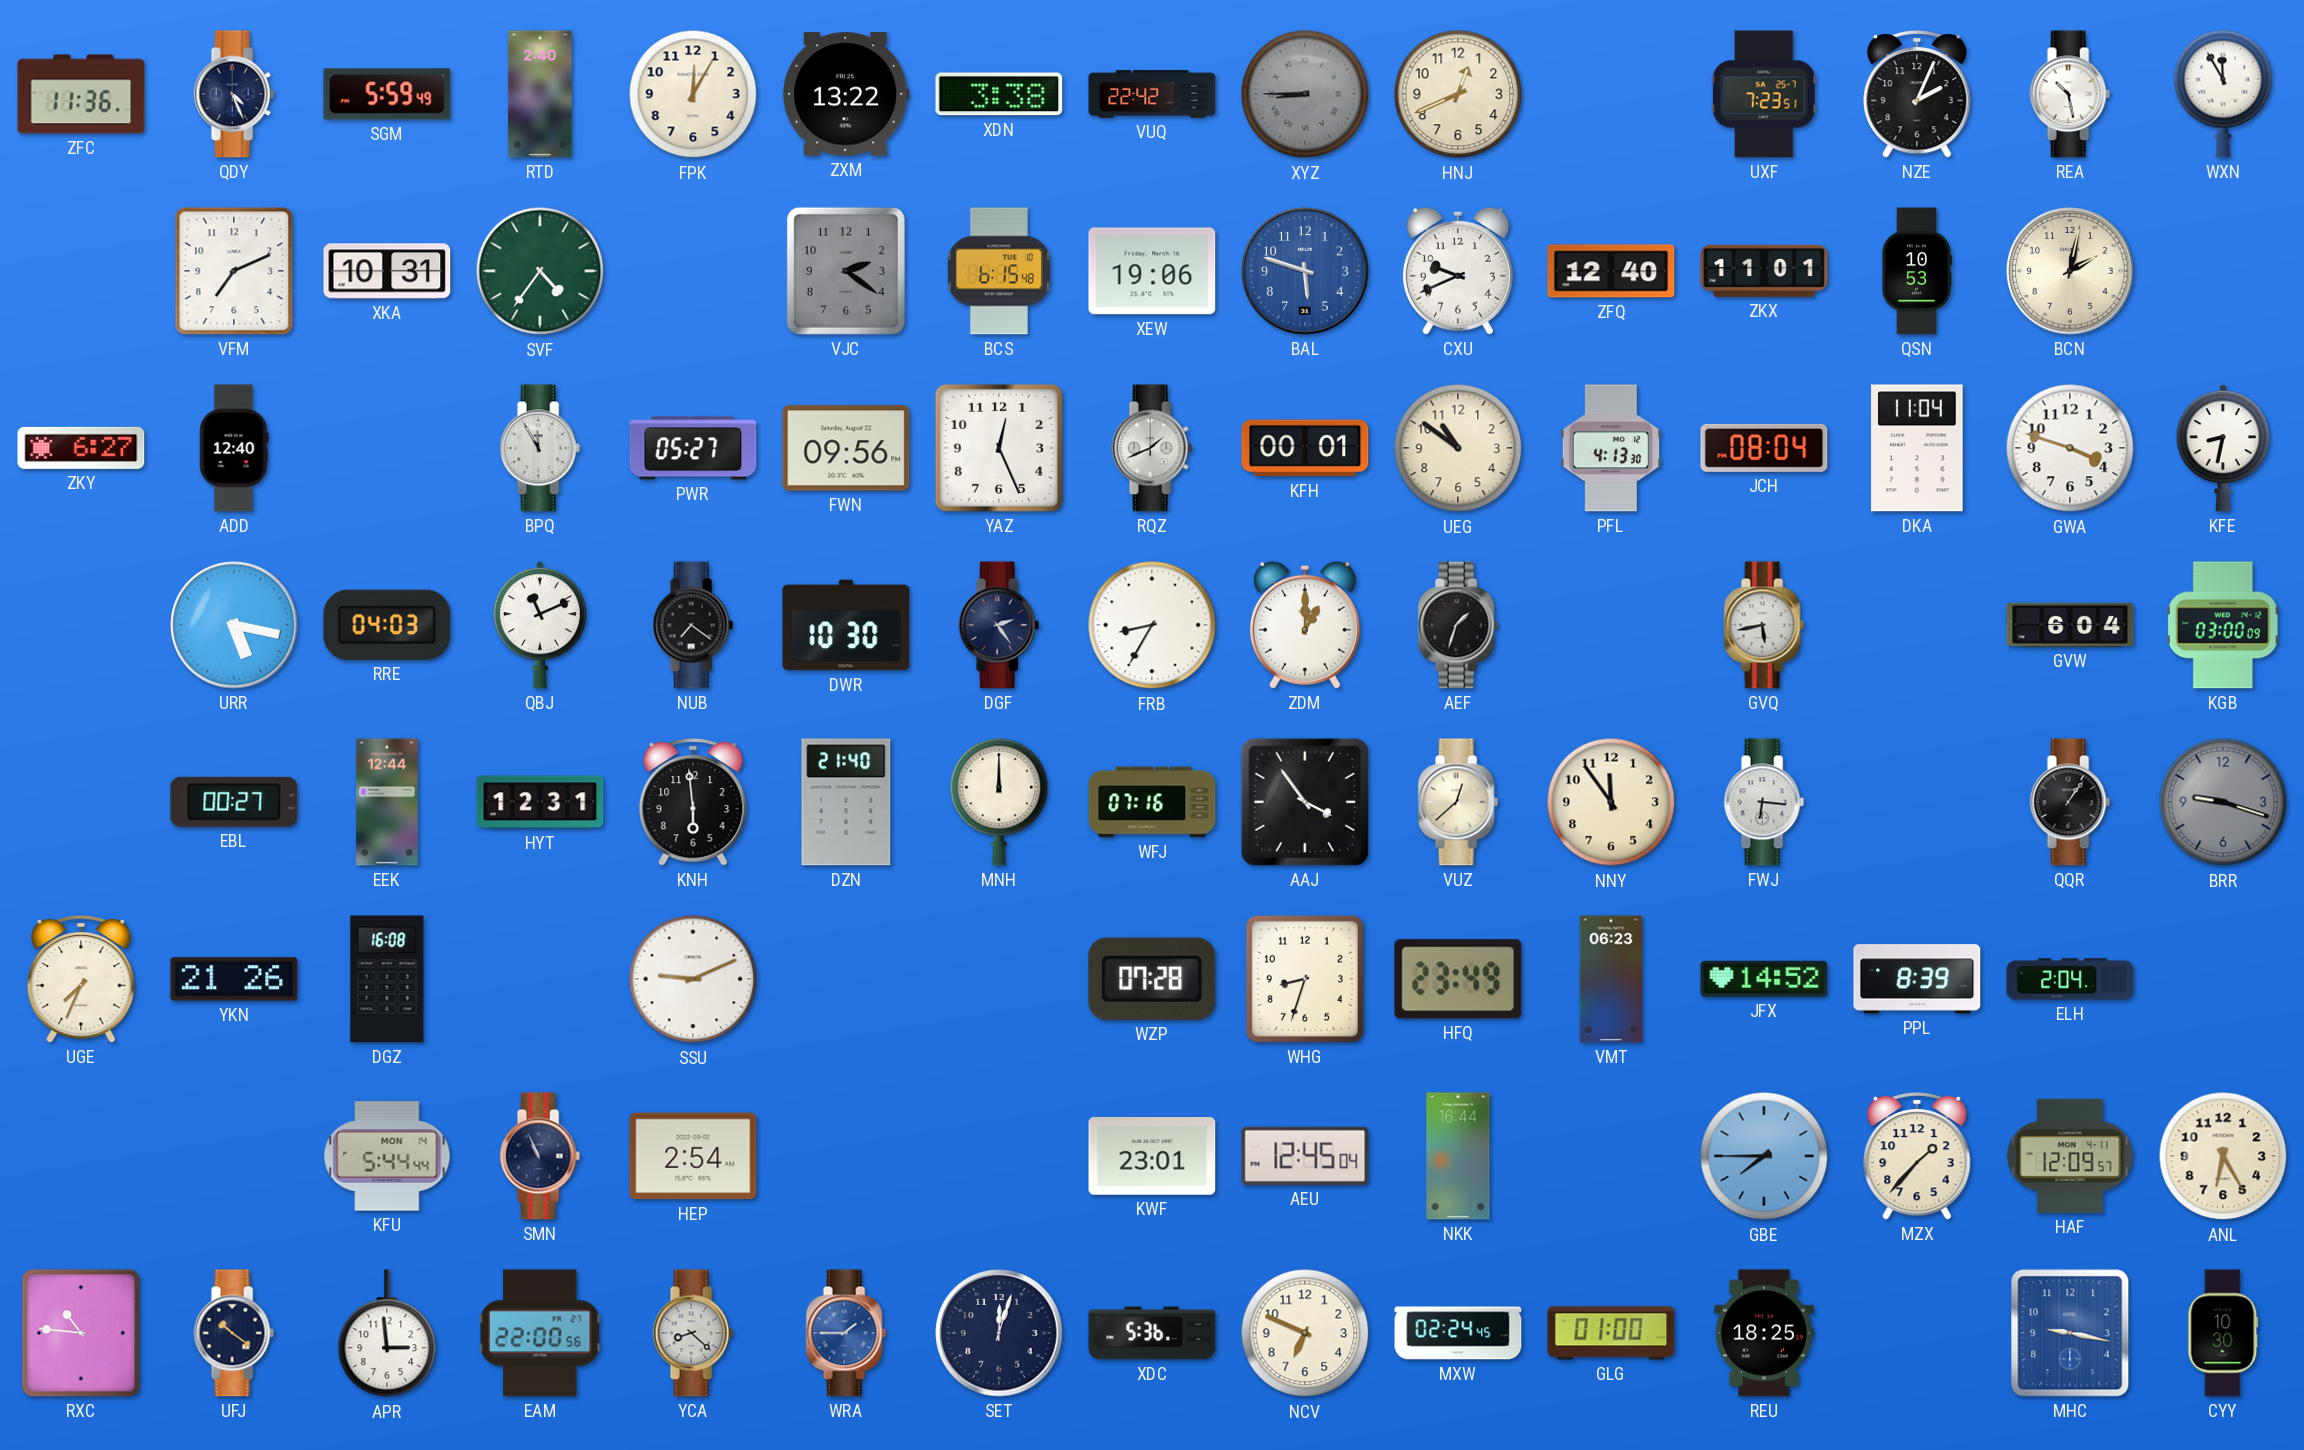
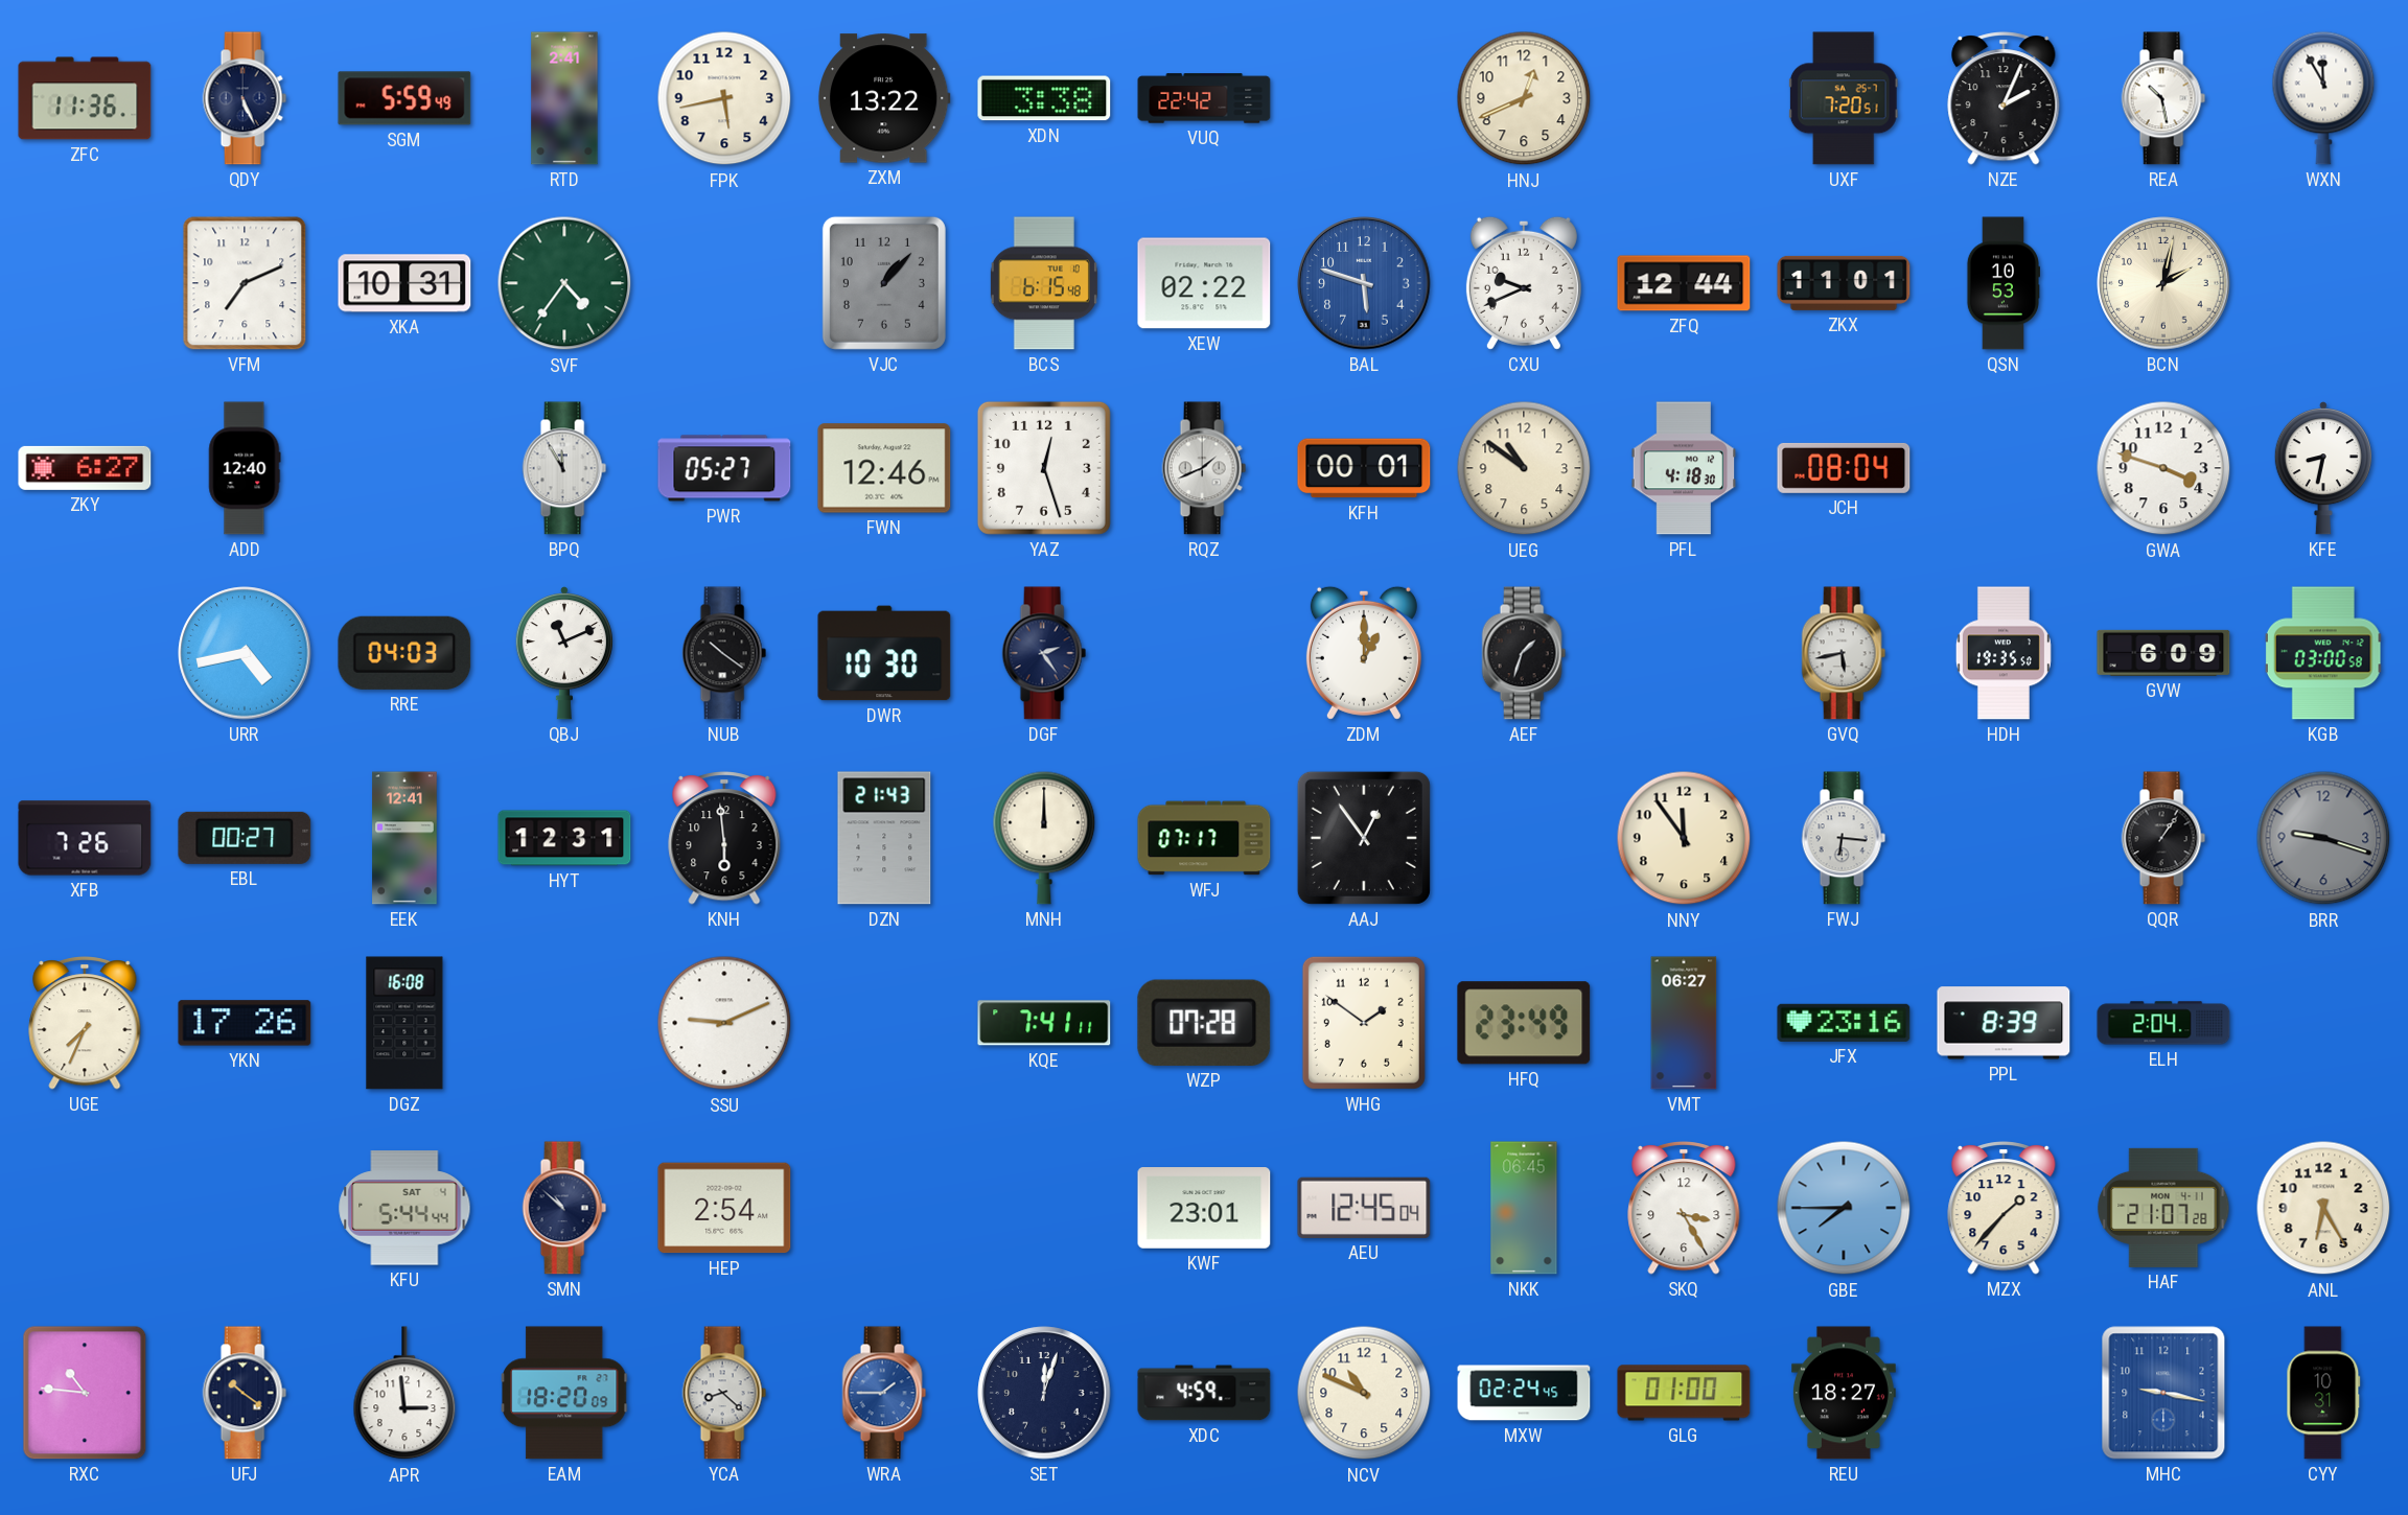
QDY: 4:26 -> 5:26 (245, 98)
RTD: 2:40 -> 2:41 (564, 98)
FPK: 12:05 -> 5:43 (724, 98)
XYZ: 8:45 -> none (1305, 94)
UXF: 7:23 -> 7:20 (1844, 98)
VJC: 2:21 -> 1:07 (884, 283)
XEW: 19:06 -> 02:22 (1204, 283)
ZFQ: 12:40 -> 12:44 (1684, 283)
FWN: 09:56 -> 12:46 (884, 468)
YAZ: 12:26 -> 12:27 (1044, 468)
PFL: 4:13 -> 4:18 (1684, 468)
DKA: 11:04 -> none (1917, 448)
URR: 5:17 -> 4:43 (245, 653)
NUB: 7:21 -> 10:21 (724, 653)
FRB: 8:35 -> none (1152, 625)
HDH: none -> 19:35 (2004, 653)
GVW: 6:04 -> 6:09 (2163, 653)
KGB: 03:00:09 -> 03:00:58 (2323, 653)
XFB: none -> 7:26 (85, 838)
EEK: 12:44 -> 12:41 (404, 838)
DZN: 21:40 -> 21:43 (884, 838)
WFJ: 07:16 -> 07:17 (1204, 838)
AAJ: 3:54 -> 12:54 (1364, 838)
VUZ: 12:38 -> none (1458, 802)
YKN: 21:26 -> 17:26 (245, 1023)
KQE: none -> 7:41 (1044, 1023)
WHG: 8:33 -> 1:51 (1364, 1023)
VMT: 06:23 -> 06:27 (1684, 1023)
JFX: 14:52 -> 23:16 (1844, 1023)
KFU date: MON 14 -> SAT 4 (404, 1208)
SMN: 10:56 -> 10:52 (564, 1208)
NKK: 16:44 -> 06:45 (1524, 1208)
SKQ: none -> 3:25 (1684, 1208)
HAF: 12:09 -> 21:07 (2163, 1208)
EAM: 22:00 -> 18:20 (565, 1393)
XDC: 5:36 -> 4:59 (1204, 1393)
NCV: 6:49 -> 10:49 (1364, 1393)
REU: 18:25 -> 18:27 (1844, 1393)
CYY: 10:30 -> 10:31 (2323, 1393)
